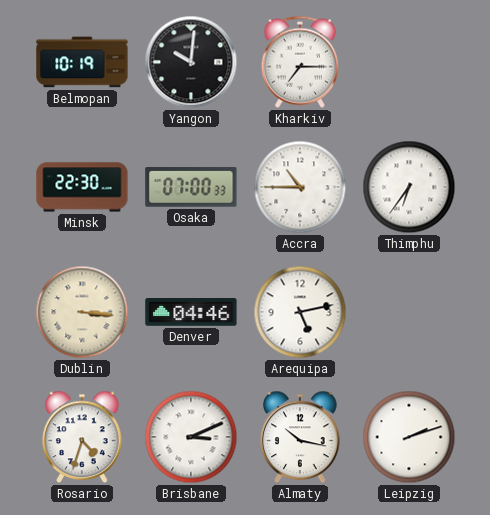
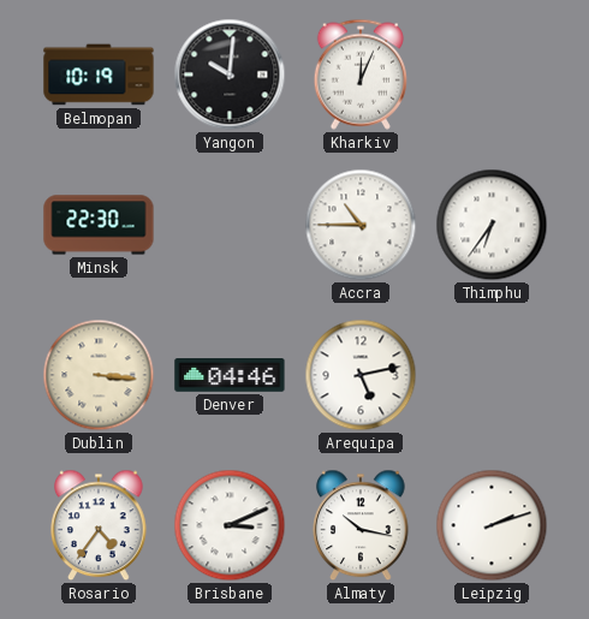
Kharkiv: 7:15 -> 12:04 (359, 75)
Osaka: 07:00 -> none (191, 187)
Rosario: 4:33 -> 4:36 (99, 525)
